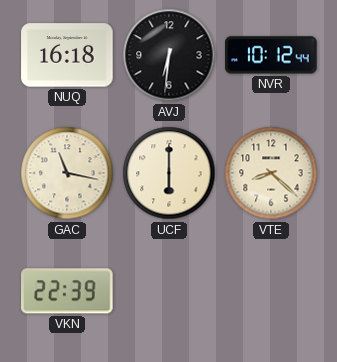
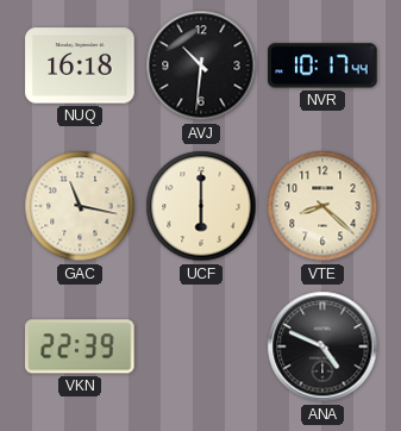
AVJ: 6:31 -> 10:31 (201, 65)
NVR: 10:12 -> 10:17 (322, 65)
ANA: none -> 4:49 (322, 346)
